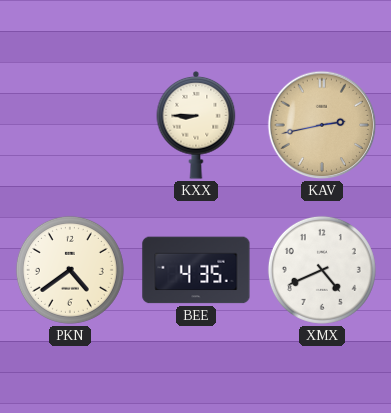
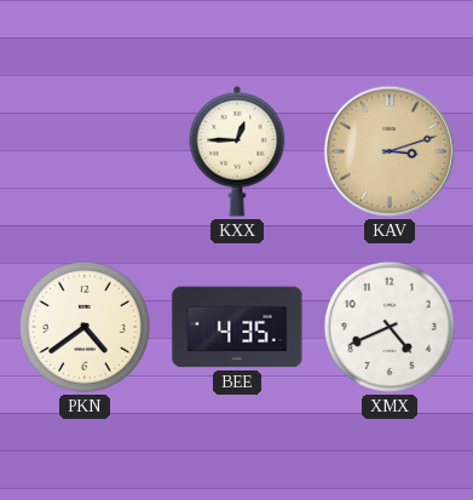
KXX: 8:45 -> 12:45 (237, 151)
KAV: 2:43 -> 3:12 (390, 151)
